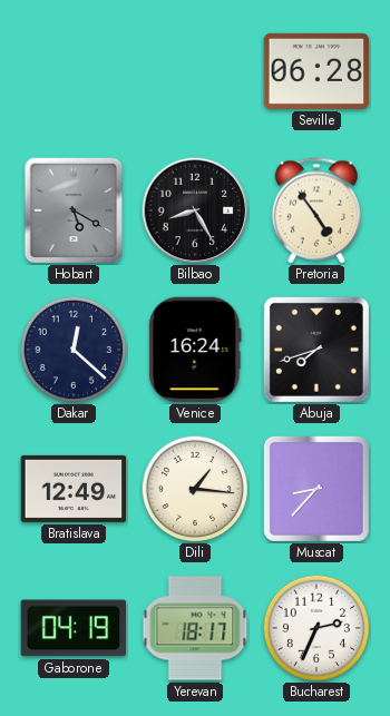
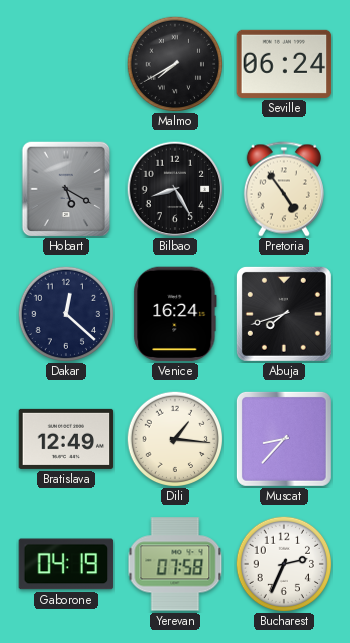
Malmo: none -> 7:40 (175, 64)
Seville: 06:28 -> 06:24 (284, 64)
Yerevan: 18:17 -> 07:58 (175, 564)
